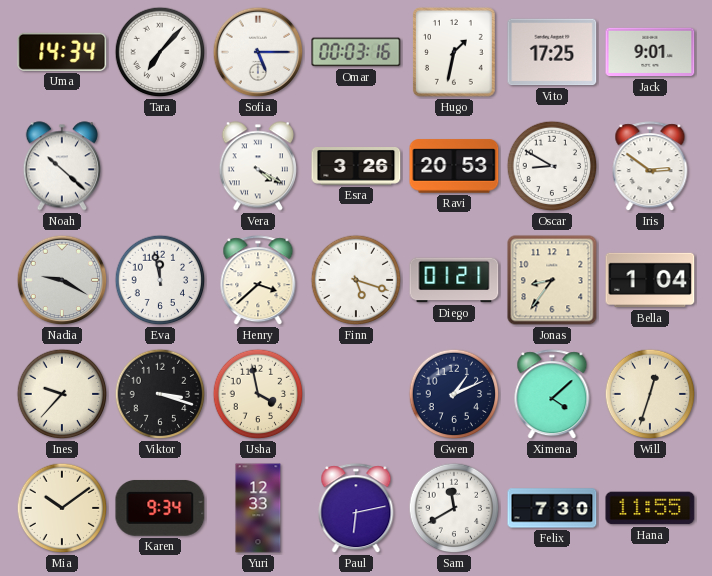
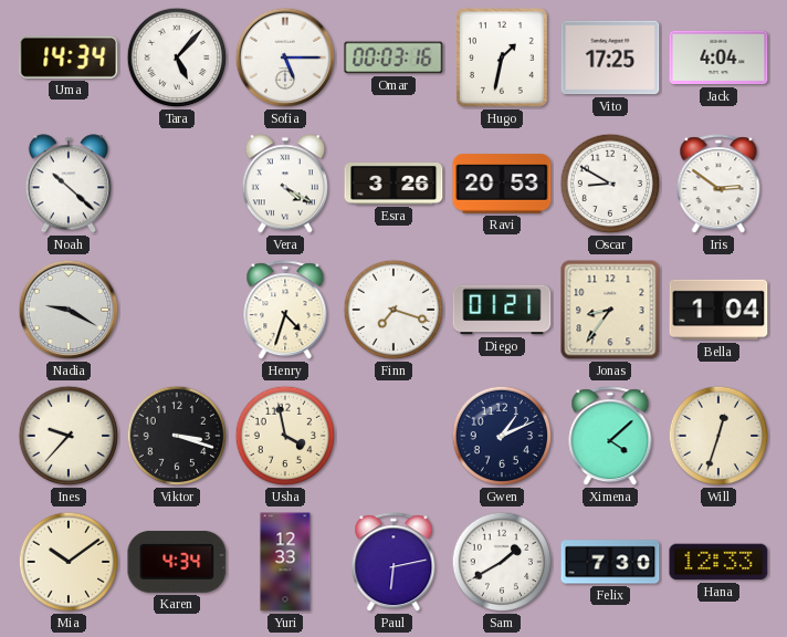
Tara: 7:07 -> 5:07 (177, 58)
Jack: 9:01 -> 4:04 (718, 58)
Eva: 11:58 -> none (160, 280)
Henry: 3:38 -> 4:33 (285, 311)
Finn: 5:18 -> 7:18 (393, 310)
Karen: 9:34 -> 4:34 (177, 562)
Sam: 11:40 -> 1:40 (502, 562)
Hana: 11:55 -> 12:33 (718, 562)
